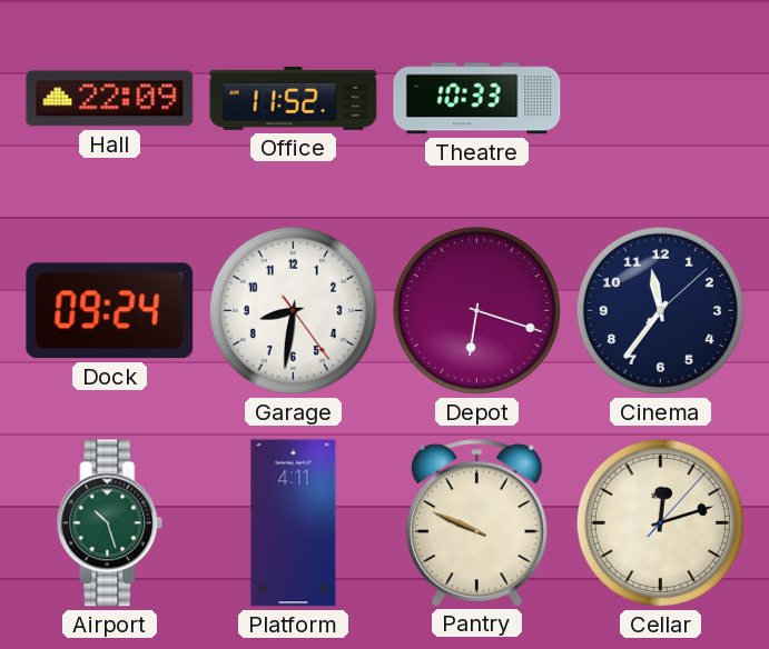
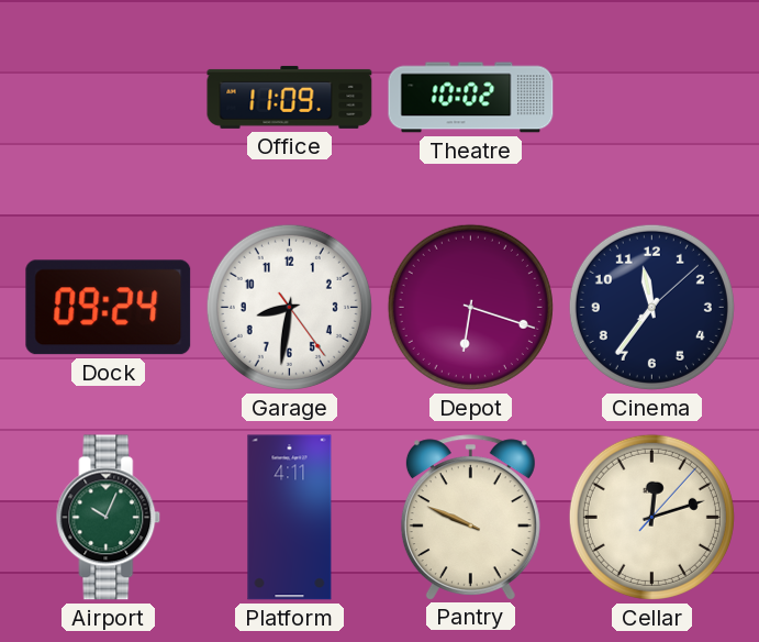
Hall: 22:09 -> none (110, 99)
Office: 11:52 -> 11:09 (290, 97)
Theatre: 10:33 -> 10:02 (471, 98)
Airport: 10:27 -> 10:04 (109, 518)
